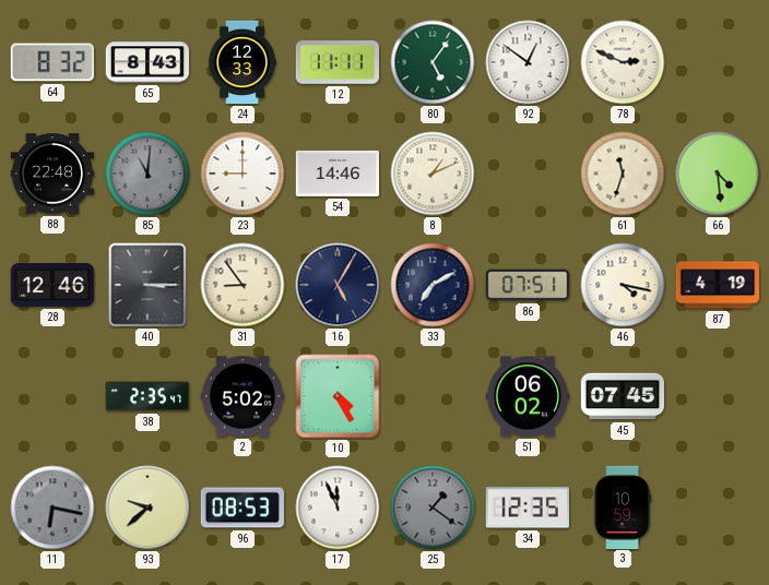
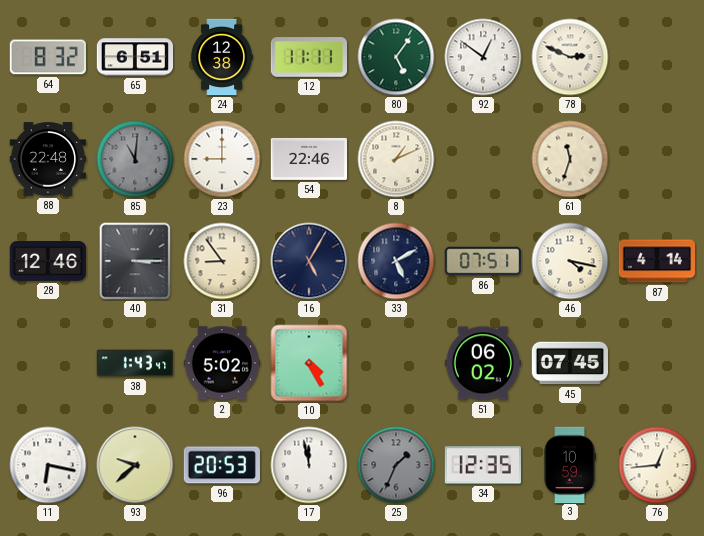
65: 8:43 -> 6:51 (134, 57)
24: 12:33 -> 12:38 (221, 57)
54: 14:46 -> 22:46 (308, 159)
66: 4:29 -> none (718, 174)
33: 7:10 -> 5:10 (396, 261)
87: 4:19 -> 4:14 (656, 261)
38: 2:35 -> 1:43 (134, 363)
11 dial: grey -> white (48, 465)
96: 08:53 -> 20:53 (222, 465)
17: 11:56 -> 11:58 (309, 465)
25: 1:21 -> 1:34 (396, 465)
76: none -> 12:44 (657, 465)
